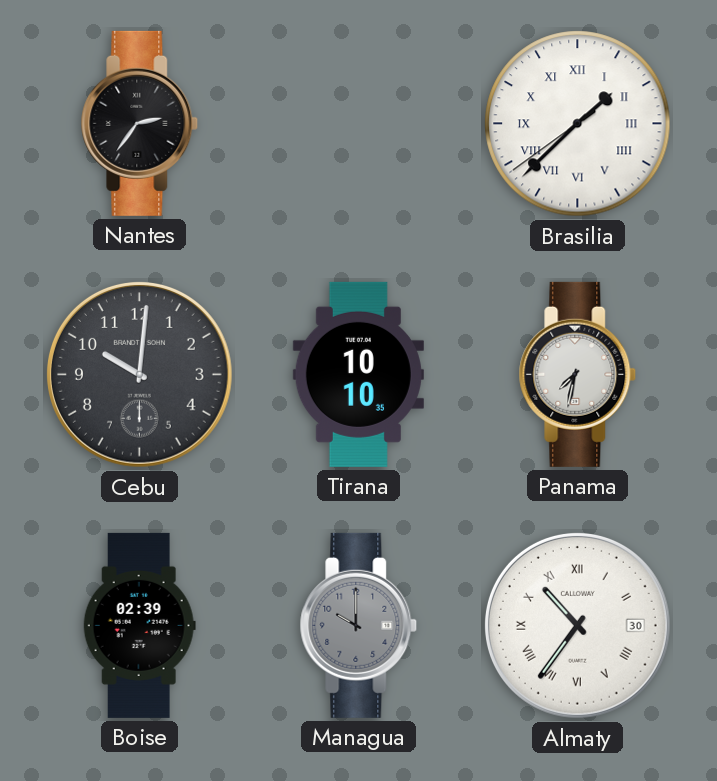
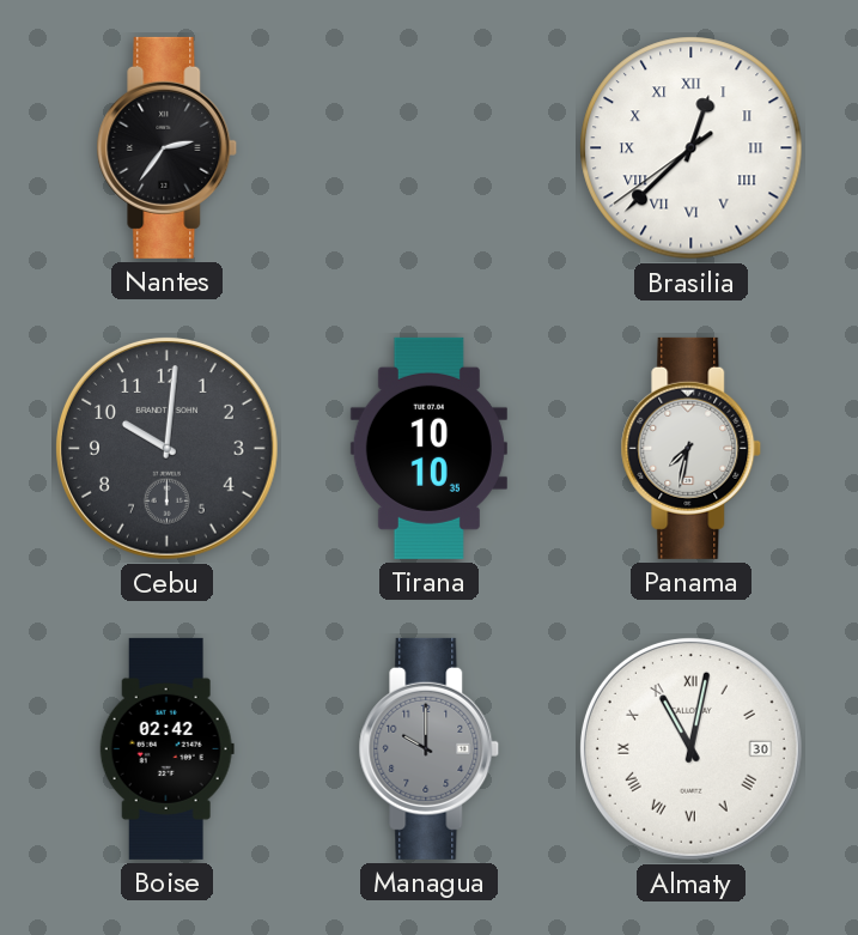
Brasilia: 1:37 -> 12:37 (692, 148)
Boise: 02:39 -> 02:42 (166, 748)
Almaty: 10:36 -> 11:02 (690, 748)
